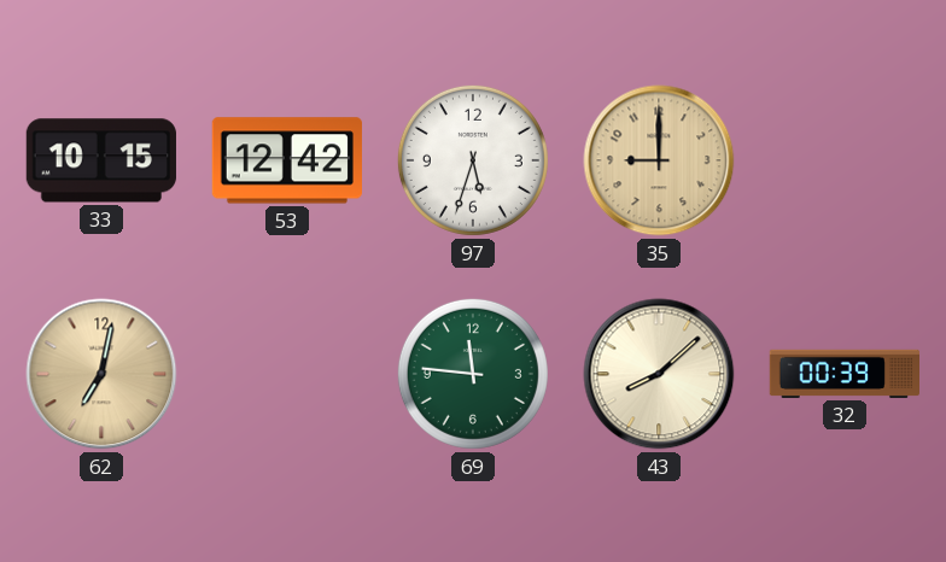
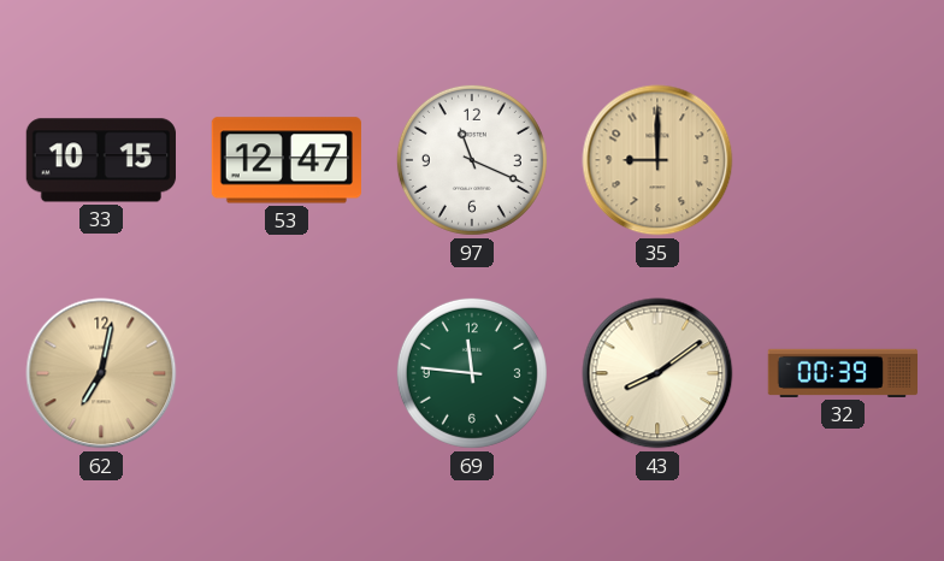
53: 12:42 -> 12:47 (287, 160)
97: 5:33 -> 11:19 (472, 160)
43: 8:08 -> 8:09 (657, 373)
